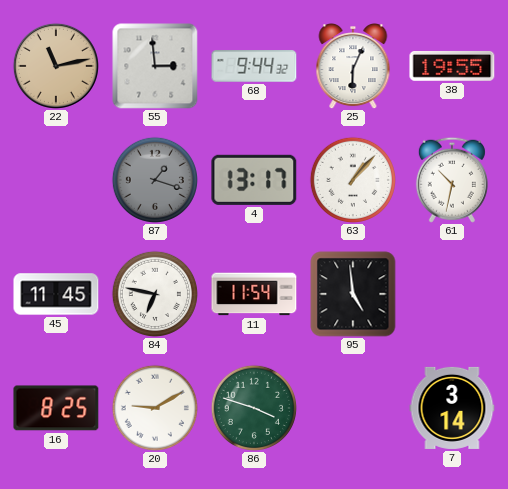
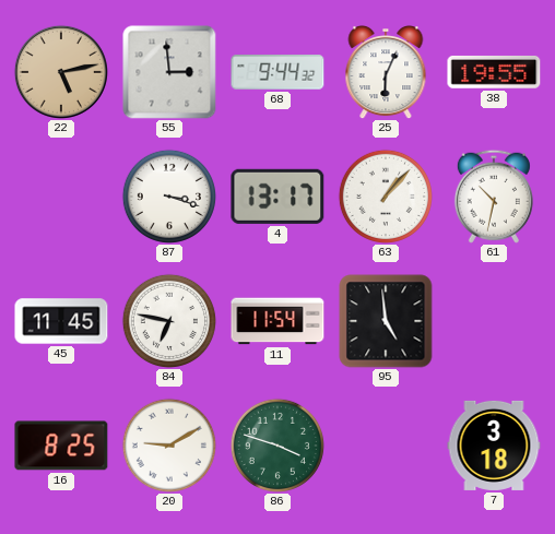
22: 11:13 -> 5:13 (61, 72)
87: 1:18 -> 3:18 (169, 197)
87 dial: grey -> white (169, 197)
7: 3:14 -> 3:18 (494, 446)
